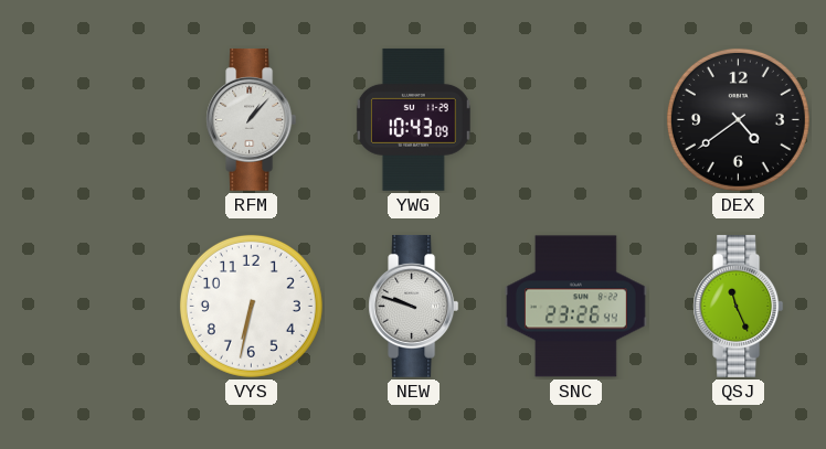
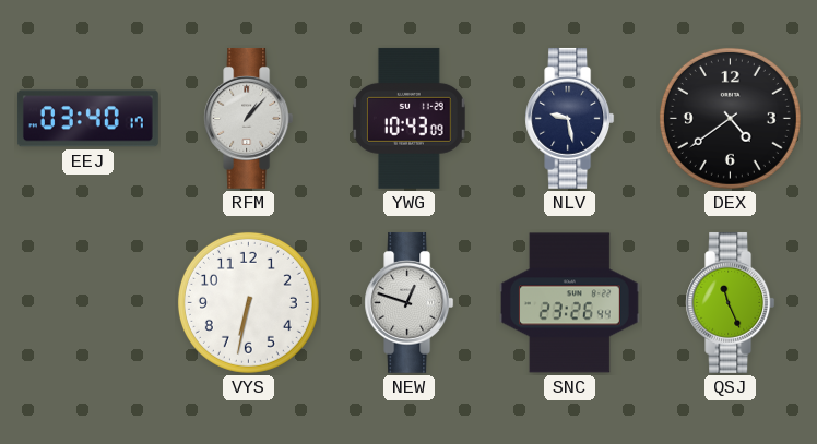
EEJ: none -> 03:40 (87, 119)
NLV: none -> 9:28 (570, 118)
NEW: 9:48 -> 12:48 (410, 302)
